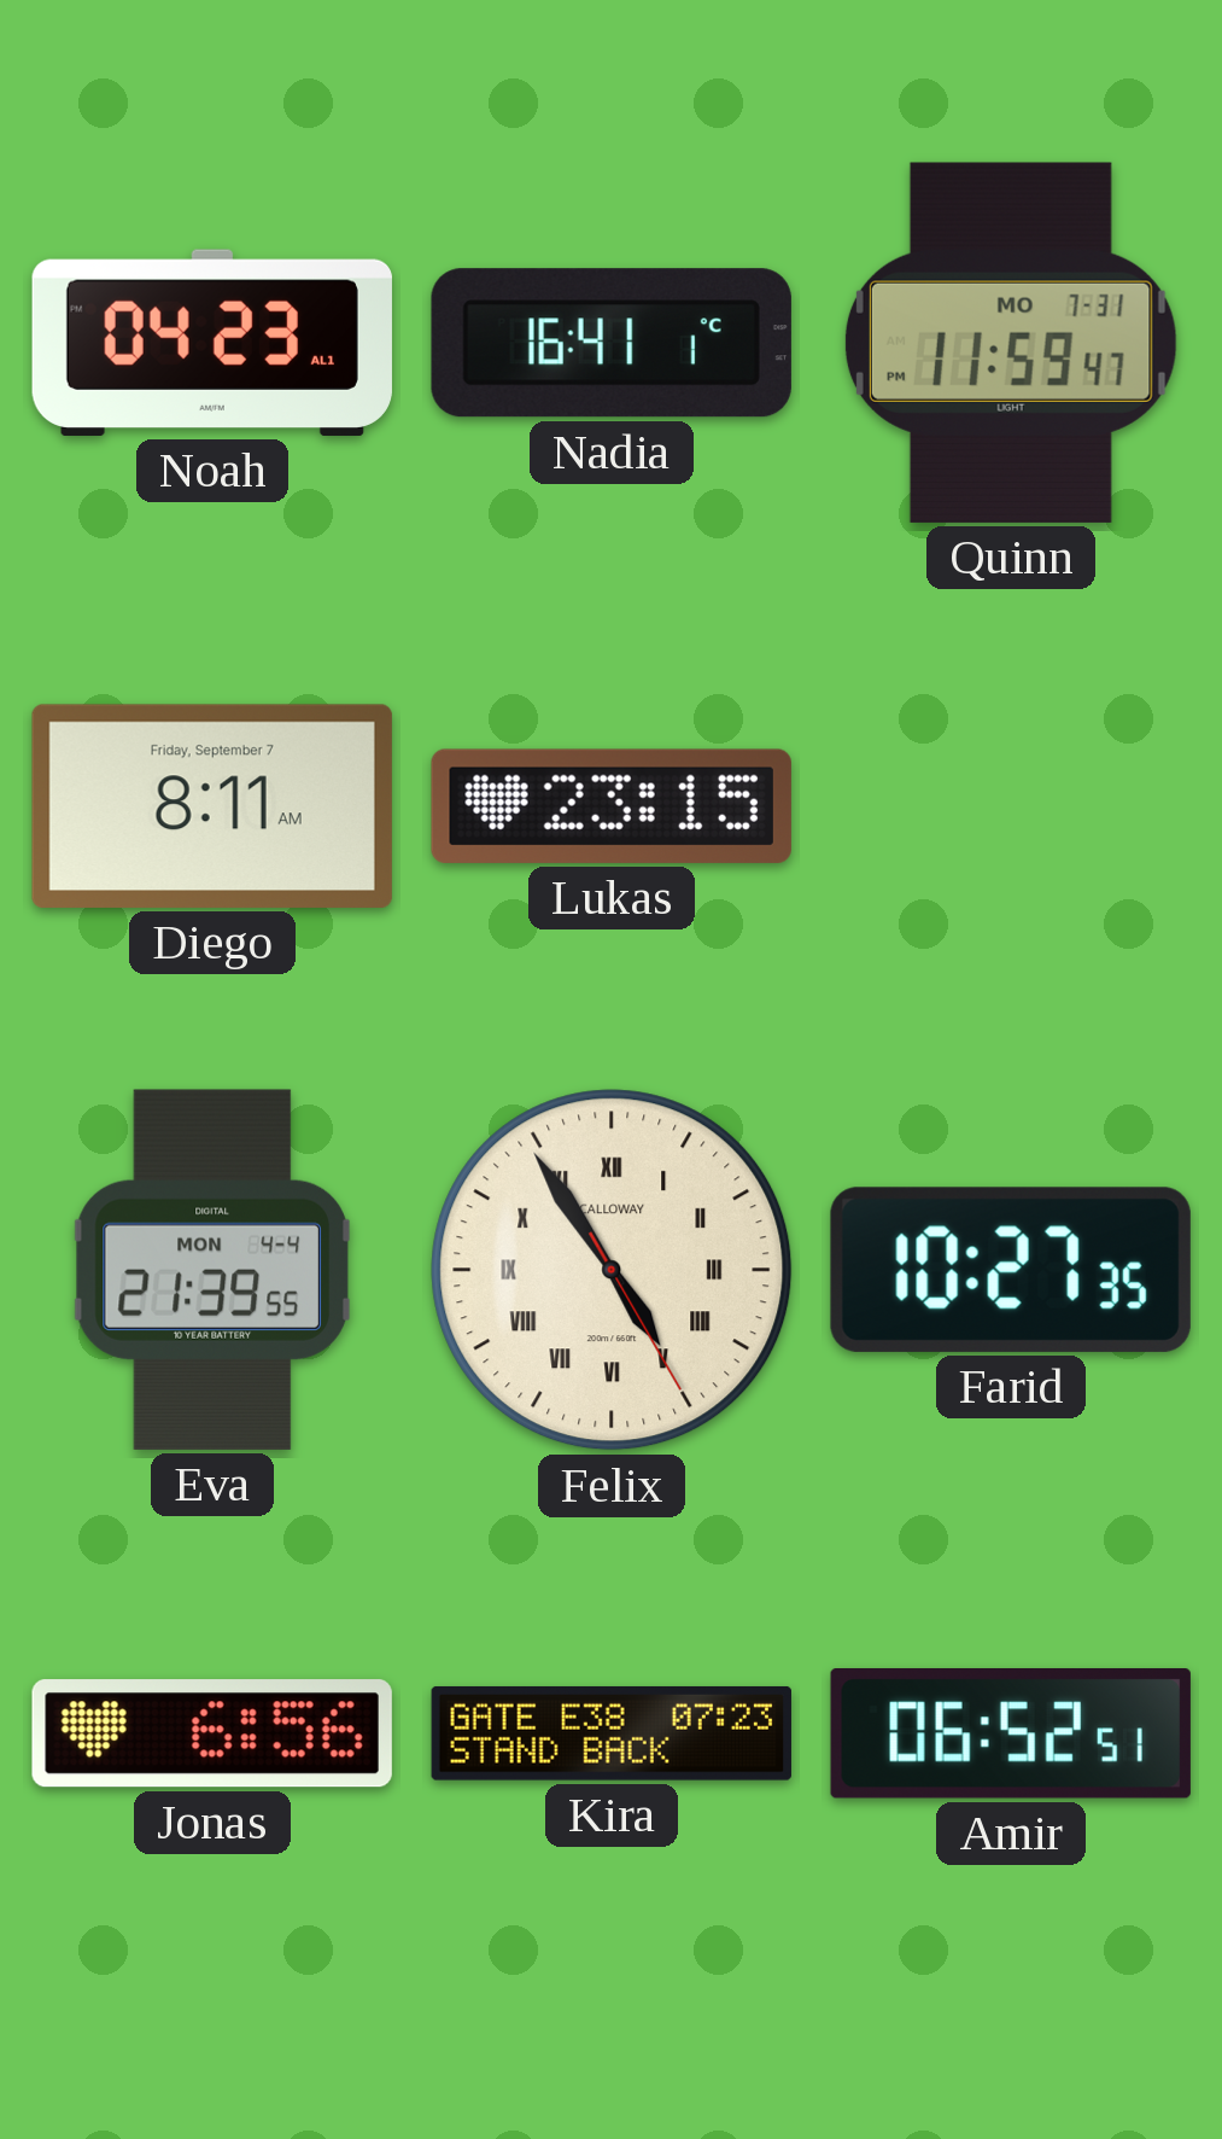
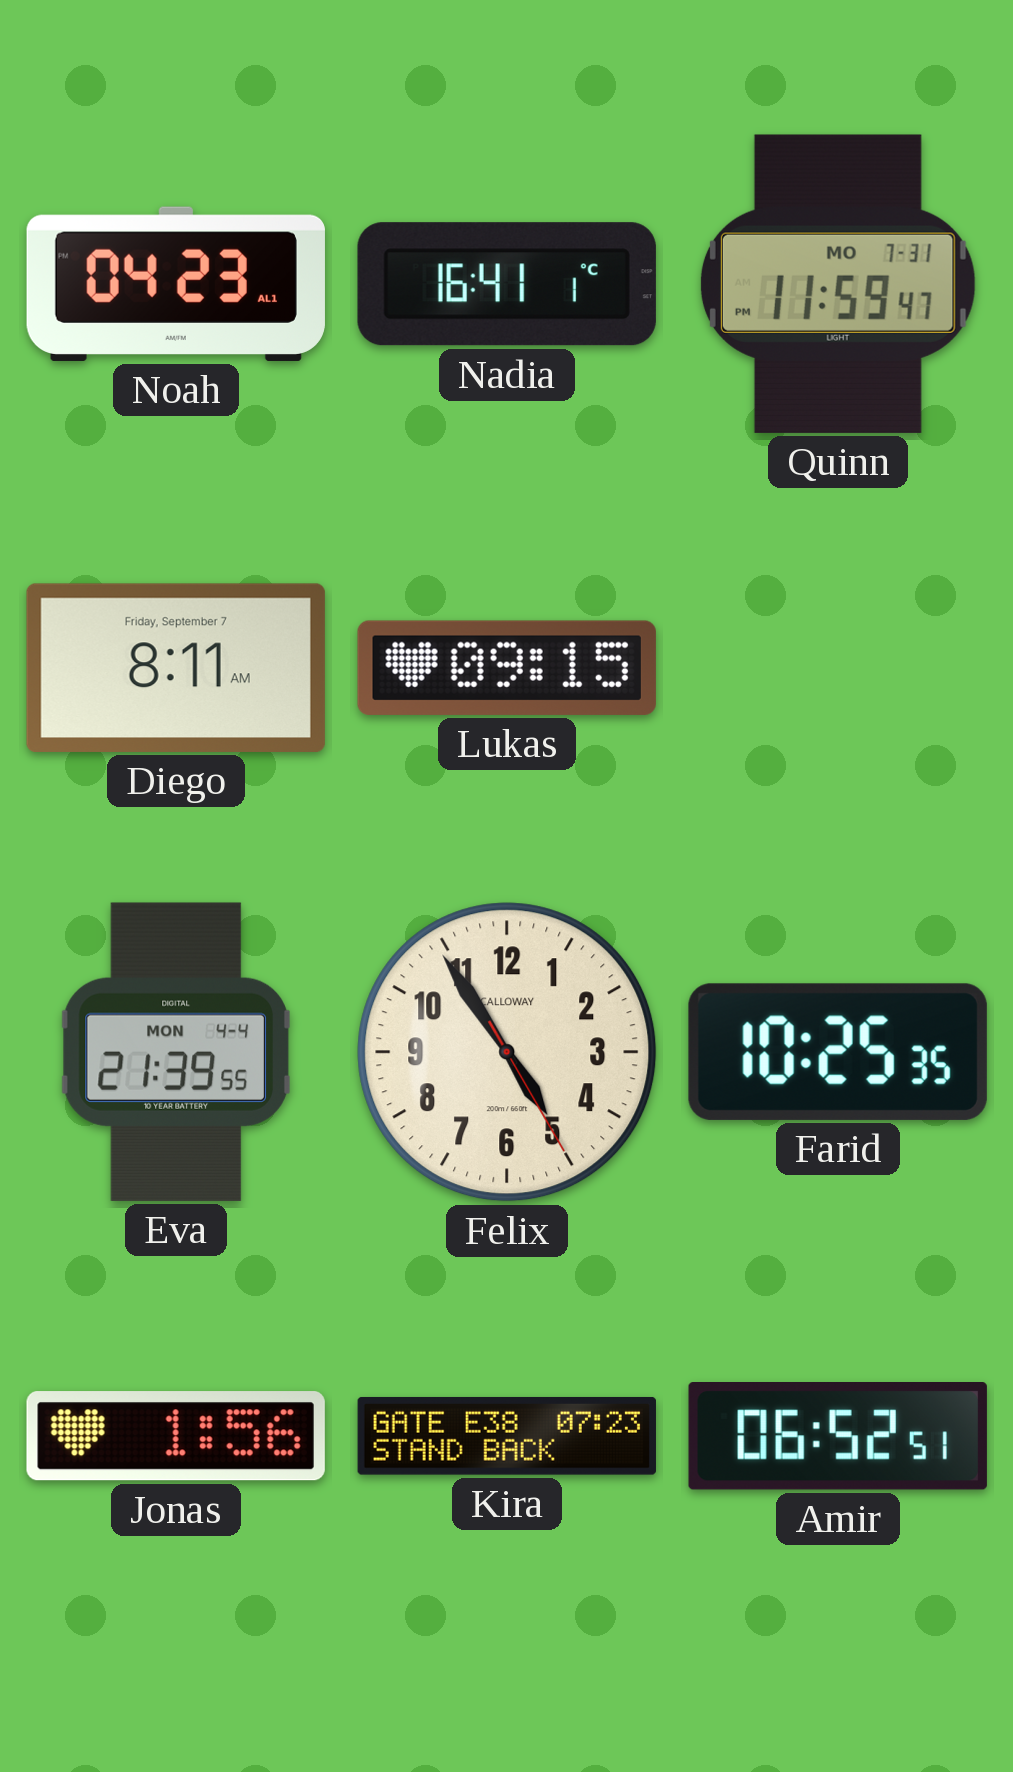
Lukas: 23:15 -> 09:15 (507, 668)
Felix numerals: Roman -> Arabic (507, 1052)
Farid: 10:27 -> 10:25 (838, 1052)
Jonas: 6:56 -> 1:56 (176, 1436)
